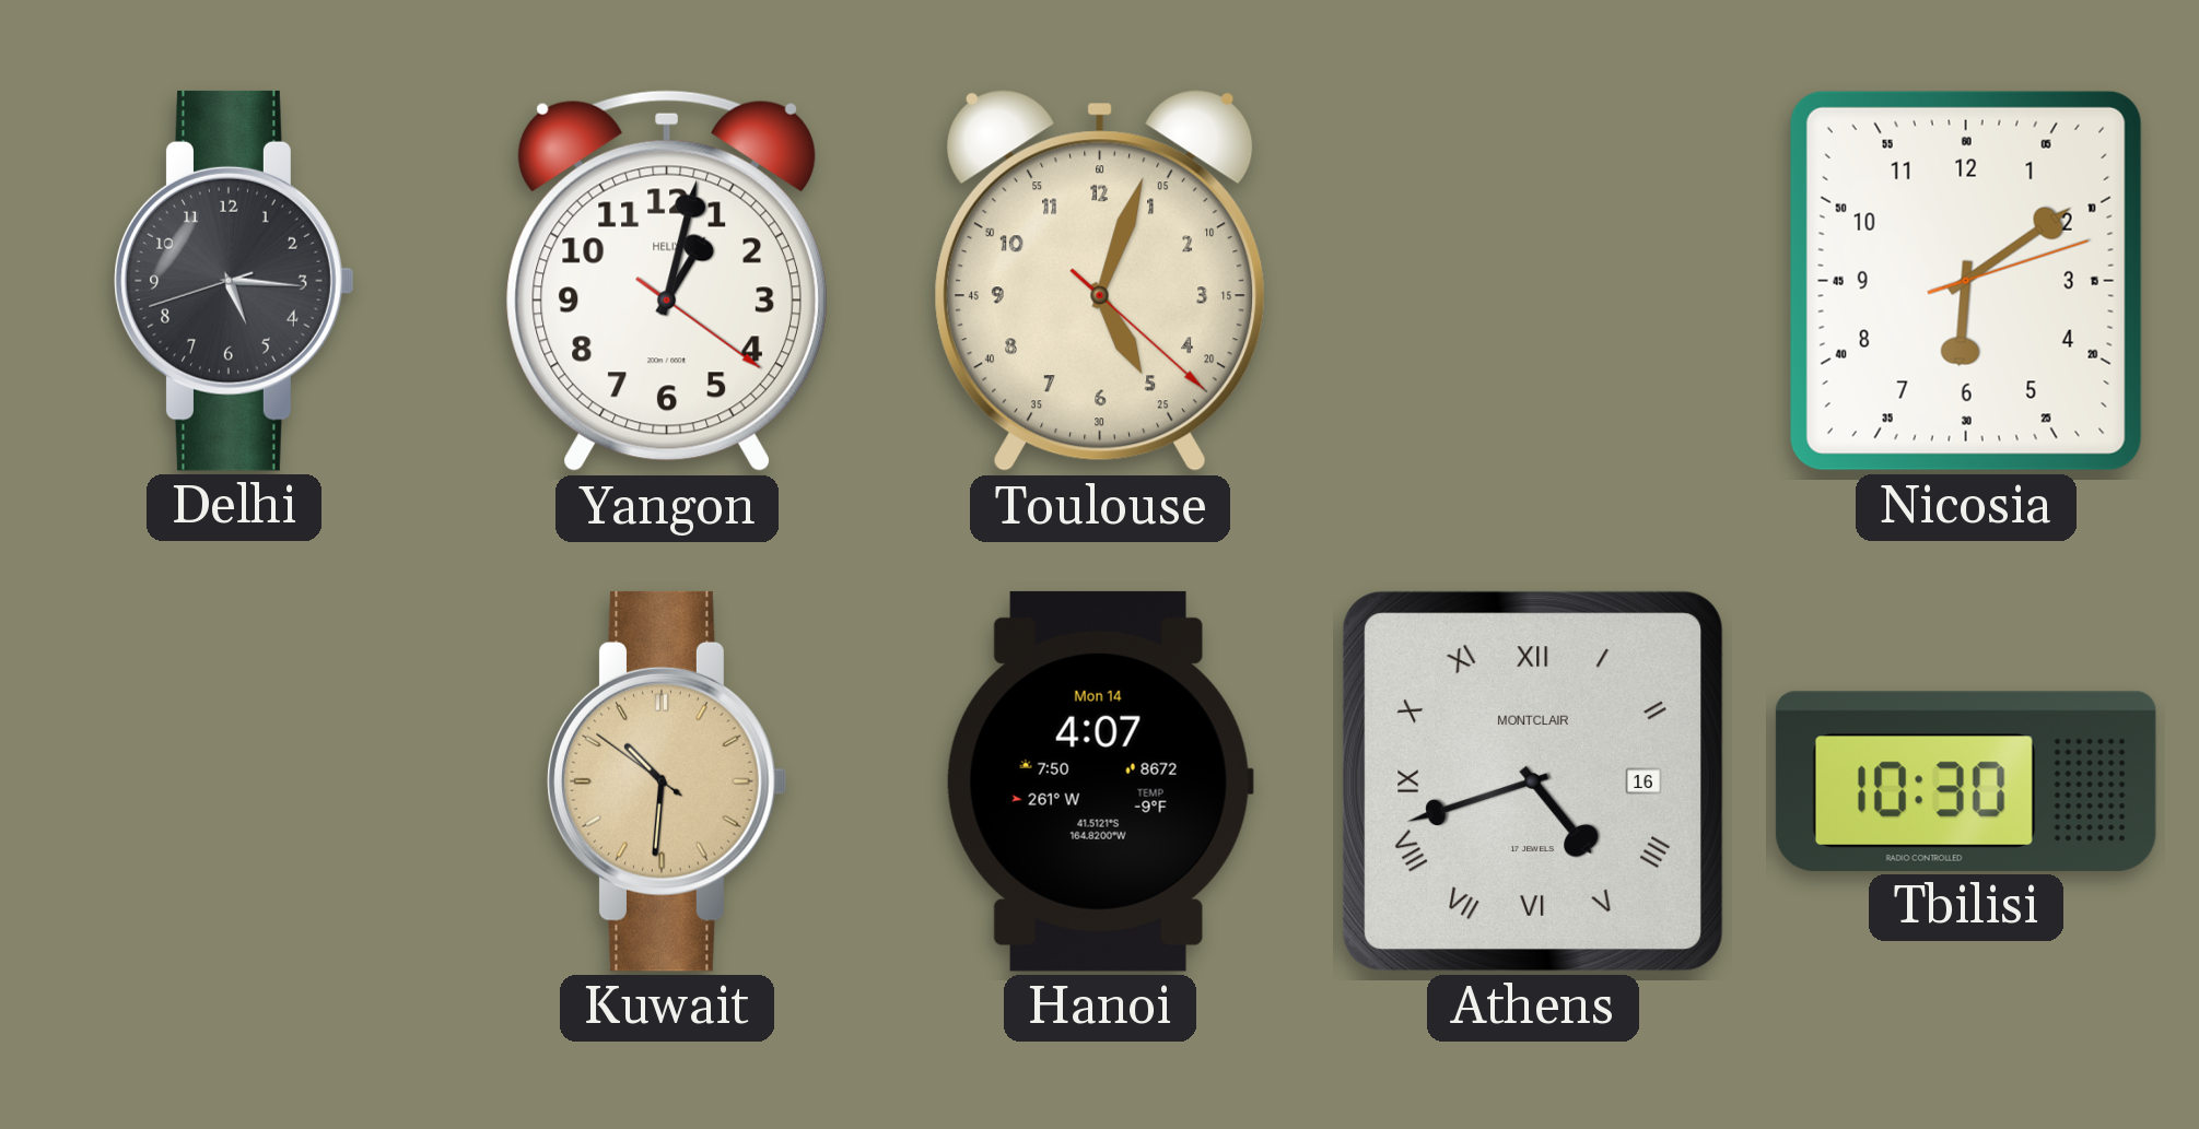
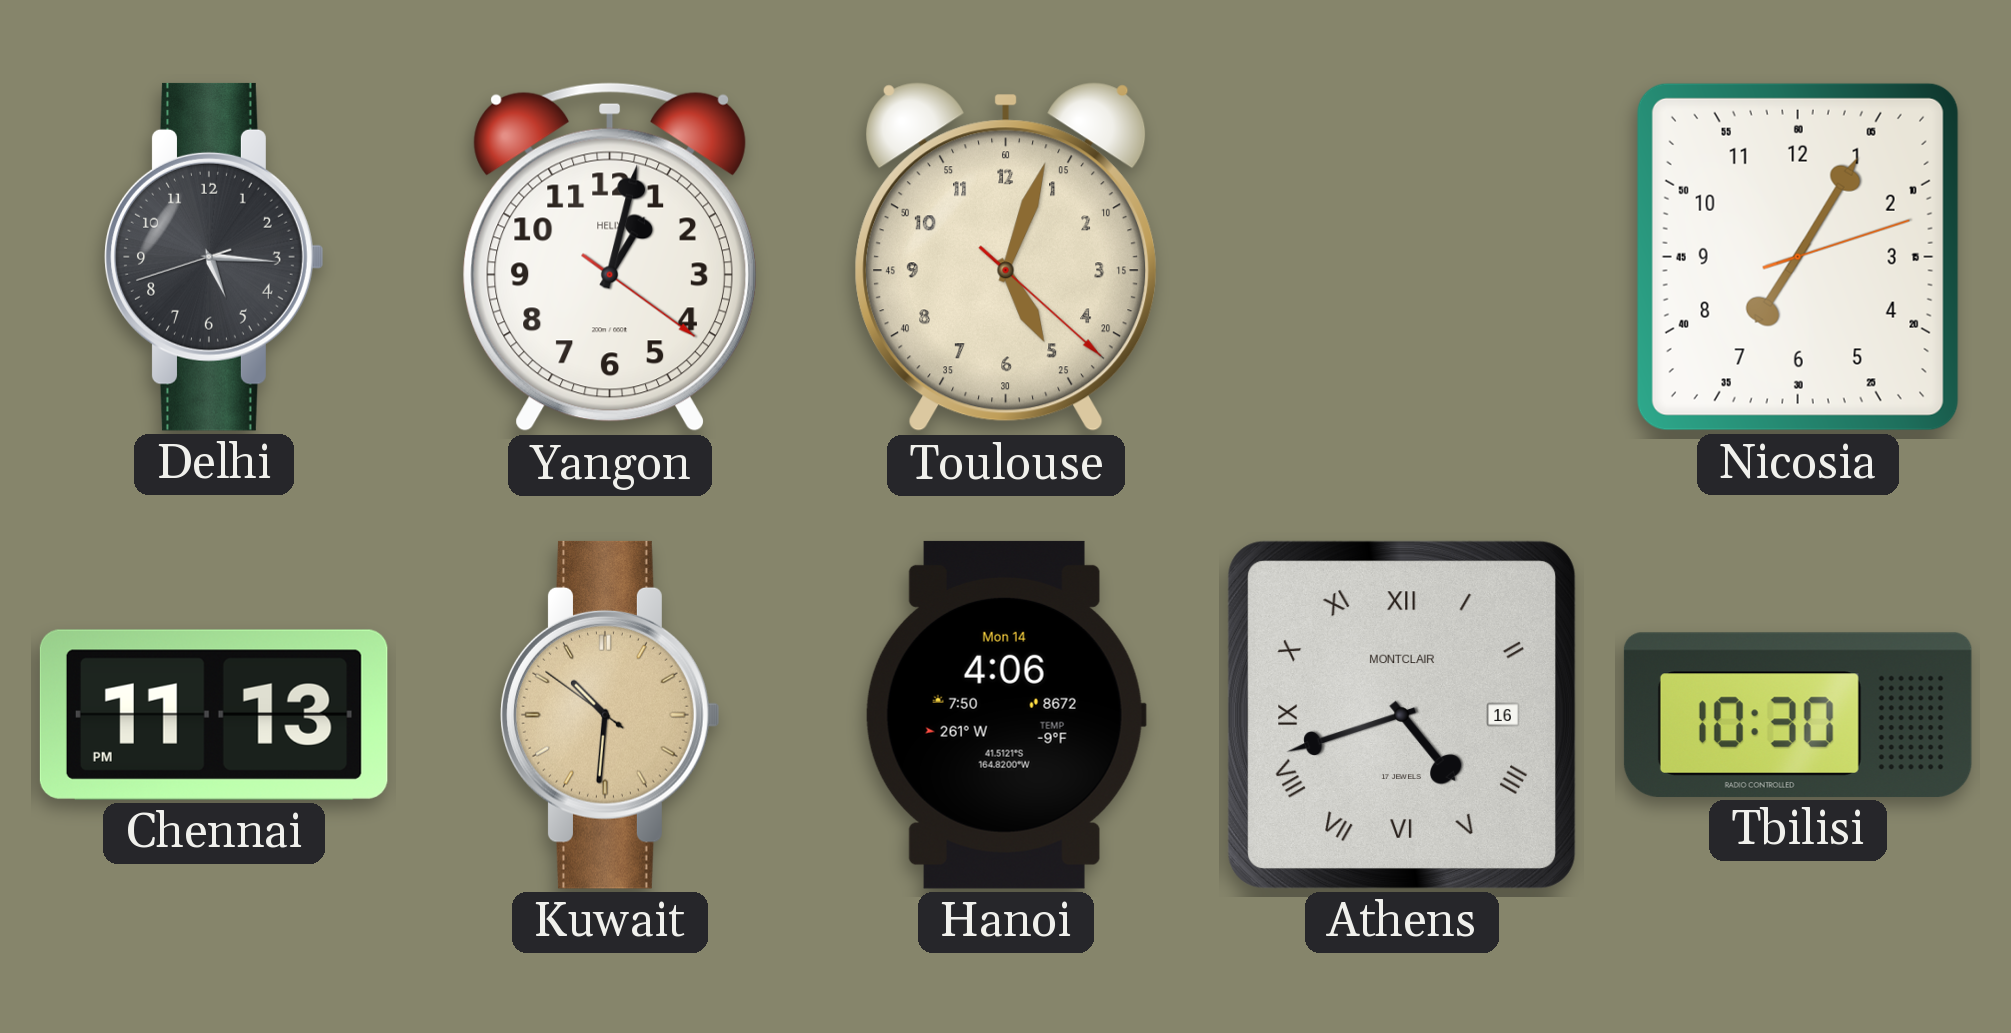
Nicosia: 6:09 -> 7:05 (1798, 257)
Chennai: none -> 11:13 (214, 715)
Hanoi: 4:07 -> 4:06 (1006, 715)
